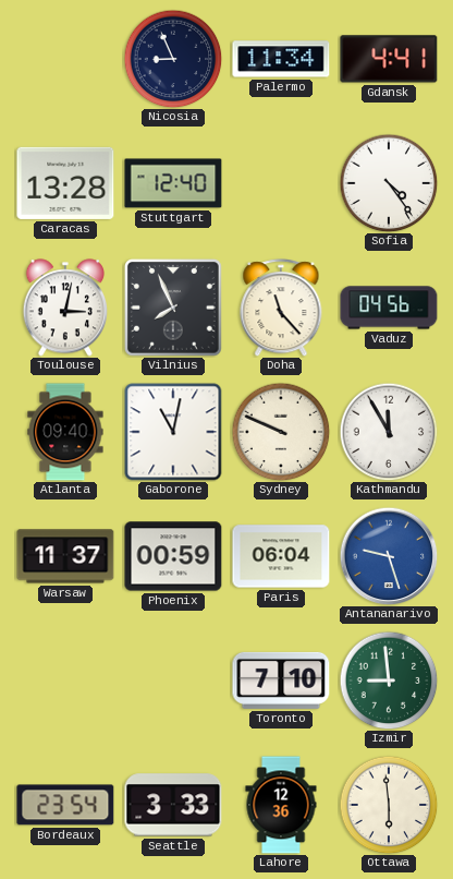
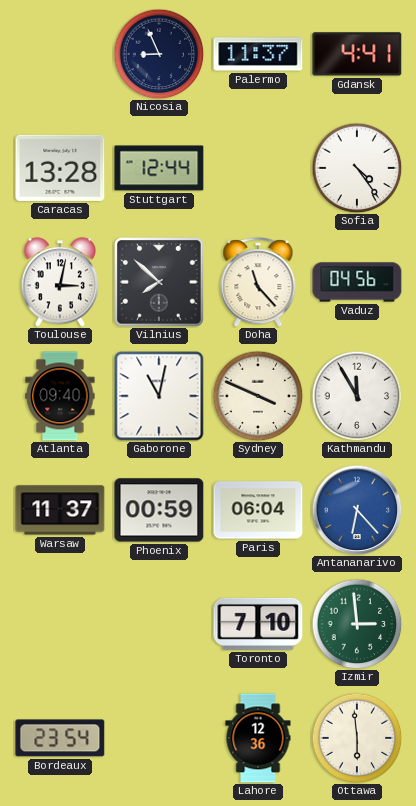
Palermo: 11:34 -> 11:37 (258, 54)
Stuttgart: 12:40 -> 12:44 (159, 168)
Vilnius: 7:56 -> 7:52 (160, 283)
Sydney: 9:49 -> 3:49 (258, 396)
Antananarivo: 9:27 -> 6:23 (357, 510)
Izmir: 8:59 -> 2:59 (357, 624)
Seattle: 3:33 -> none (173, 805)
